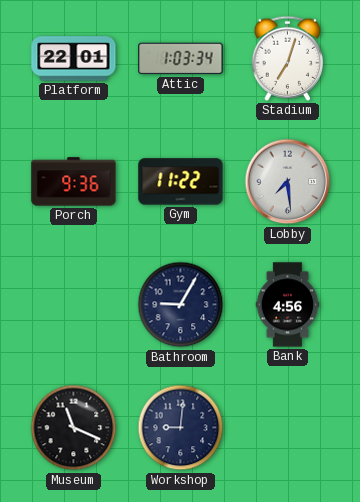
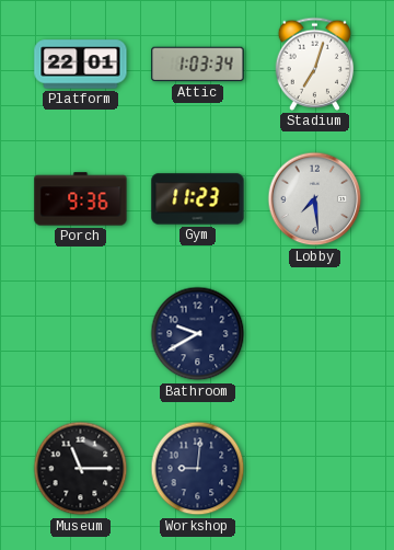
Gym: 11:22 -> 11:23 (198, 199)
Bathroom: 9:05 -> 9:40 (198, 334)
Bank: 4:56 -> none (288, 305)
Museum: 11:19 -> 11:15 (81, 469)
